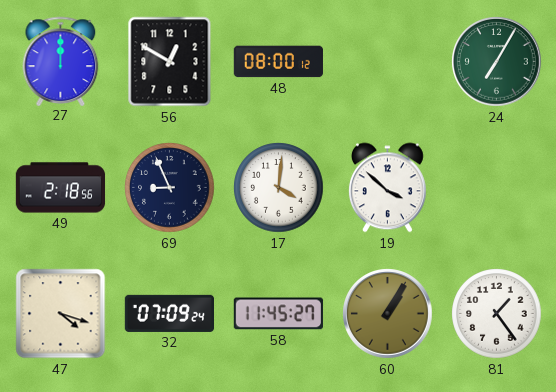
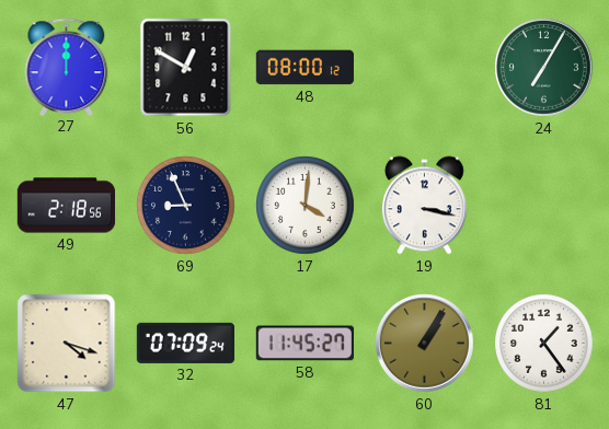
19: 3:52 -> 3:17 (424, 206)
